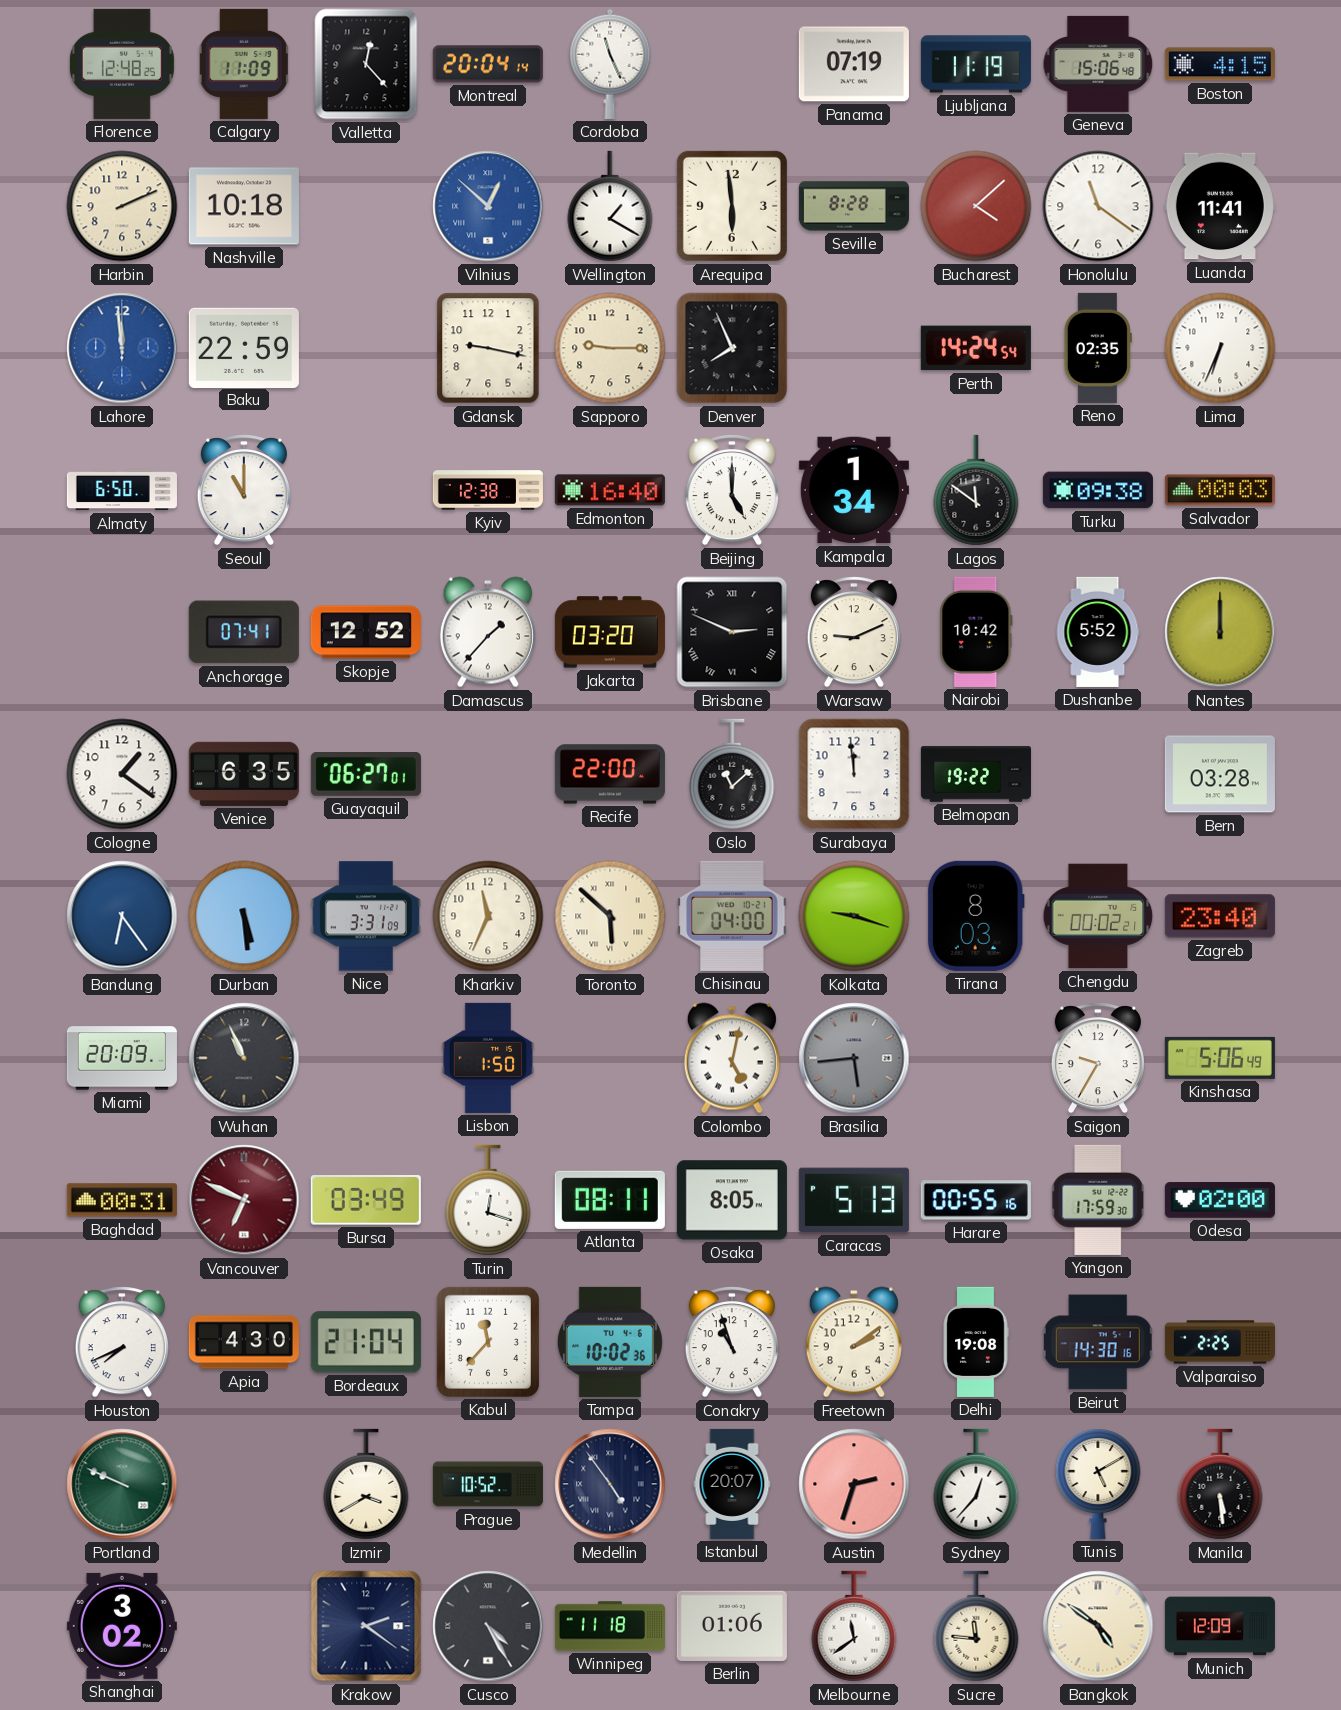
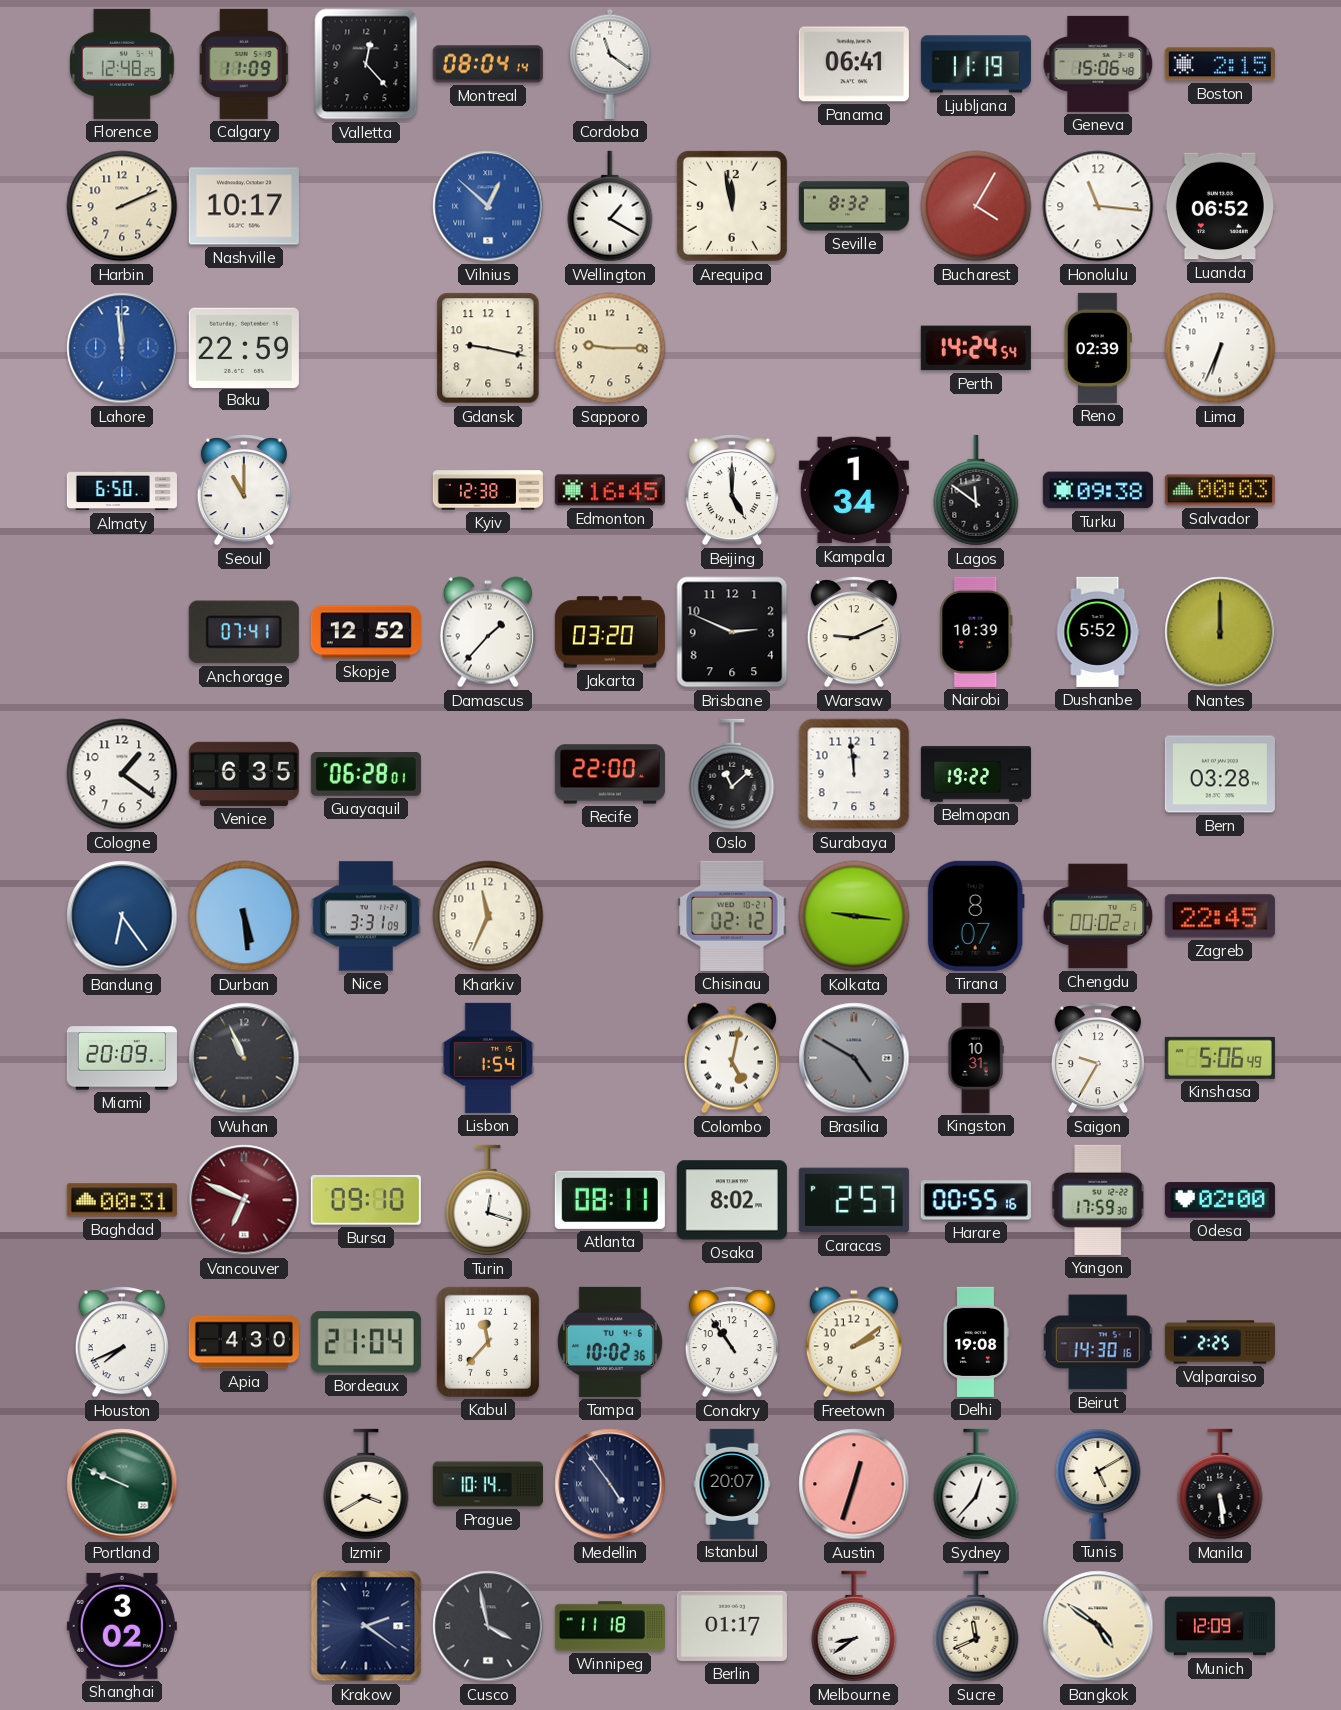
Montreal: 20:04 -> 08:04 (488, 64)
Cordoba: 11:26 -> 11:21 (610, 64)
Panama: 07:19 -> 06:41 (854, 64)
Boston: 4:15 -> 2:15 (1220, 64)
Nashville: 10:18 -> 10:17 (244, 206)
Arequipa: 5:59 -> 11:58 (732, 206)
Seville: 8:28 -> 8:32 (854, 206)
Bucharest: 4:08 -> 4:05 (976, 206)
Honolulu: 11:21 -> 11:16 (1098, 206)
Luanda: 11:41 -> 06:52 (1220, 206)
Denver: 7:56 -> none (732, 348)
Reno: 02:35 -> 02:39 (1098, 348)
Edmonton: 16:40 -> 16:45 (610, 490)
Brisbane numerals: Roman -> Arabic (732, 632)
Nairobi: 10:42 -> 10:39 (976, 632)
Guayaquil: 06:27 -> 06:28 (366, 775)
Toronto: 5:52 -> none (610, 916)
Chisinau: 04:00 -> 02:12 (732, 916)
Kolkata: 9:18 -> 9:16 (854, 916)
Tirana: 8:03 -> 8:07 (976, 916)
Zagreb: 23:40 -> 22:45 (1220, 916)
Lisbon: 1:50 -> 1:54 (488, 1058)
Brasilia: 5:44 -> 4:50 (854, 1058)
Kingston: none -> 10:31 (976, 1058)
Bursa: 03:49 -> 09:10 (366, 1201)
Osaka: 8:05 -> 8:02 (732, 1200)
Caracas: 5:13 -> 2:57 (854, 1200)
Conakry: 10:57 -> 10:54 (732, 1342)
Prague: 10:52 -> 10:14 (488, 1484)
Austin: 2:33 -> 12:33 (854, 1484)
Cusco: 4:25 -> 3:58 (488, 1626)
Berlin: 01:06 -> 01:17 (732, 1626)
Melbourne: 11:39 -> 8:39 (854, 1626)
Sucre: 11:46 -> 11:41 (976, 1626)
